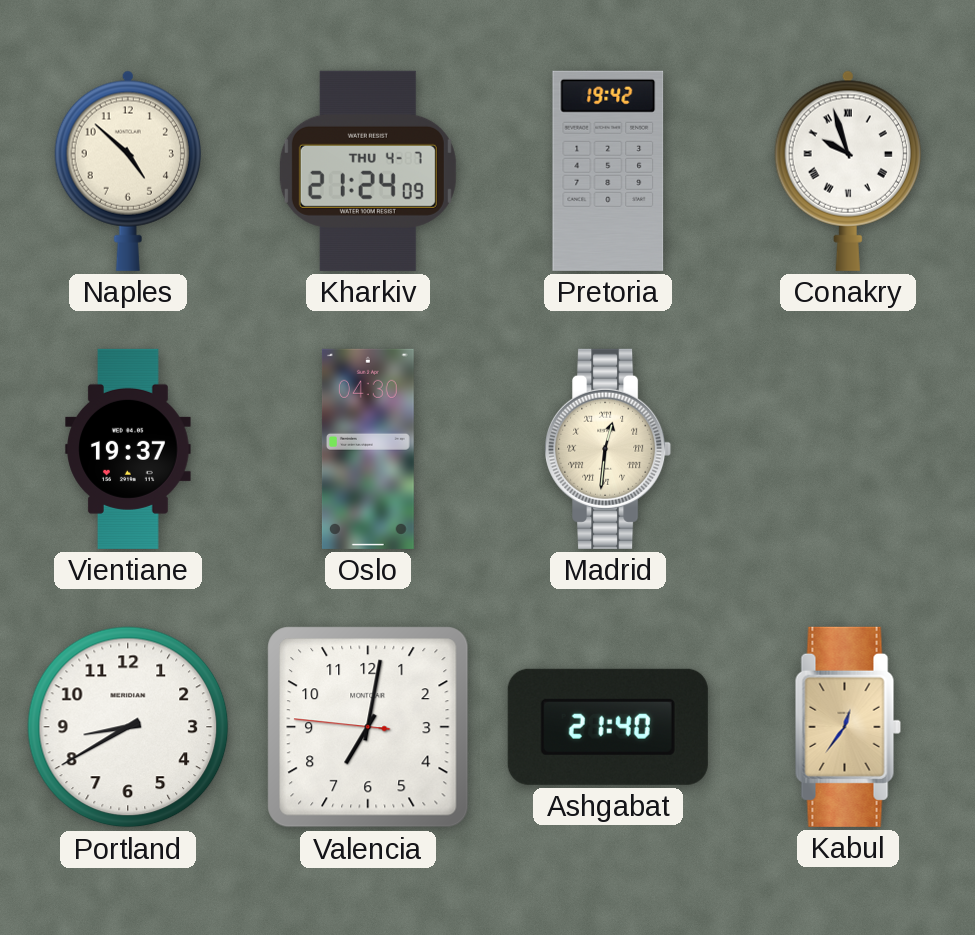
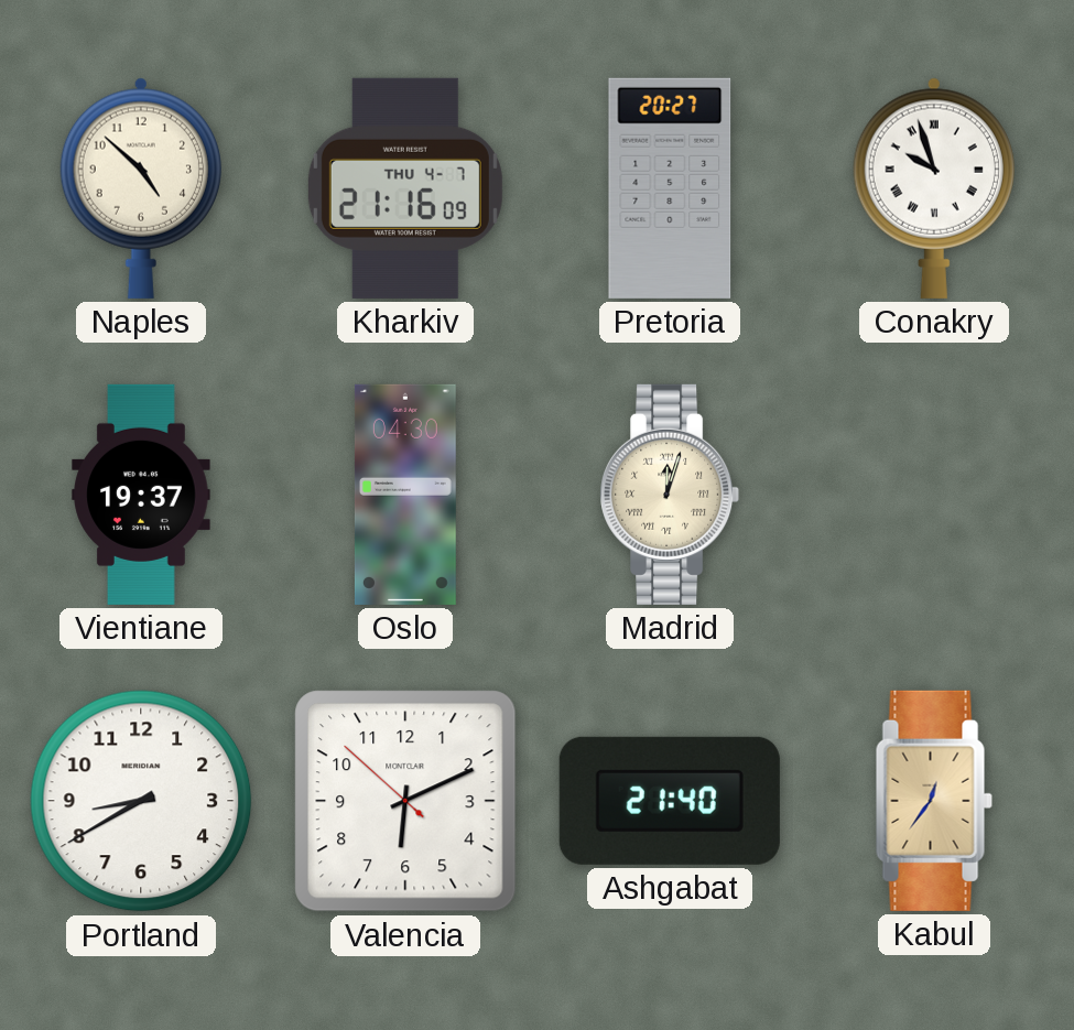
Kharkiv: 21:24 -> 21:16 (405, 188)
Pretoria: 19:42 -> 20:27 (670, 188)
Madrid: 12:31 -> 12:03 (670, 495)
Valencia: 7:01 -> 6:10 (405, 801)
